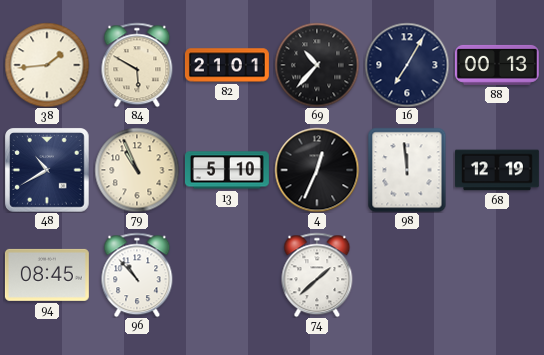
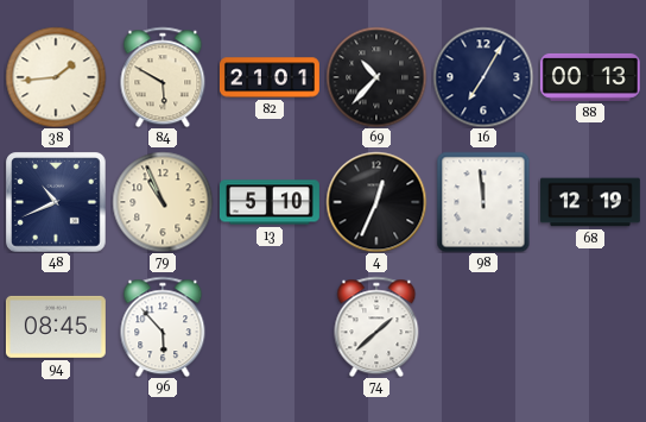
48: 10:40 -> 10:41 (56, 202)
96: 10:53 -> 5:53 (163, 327)
